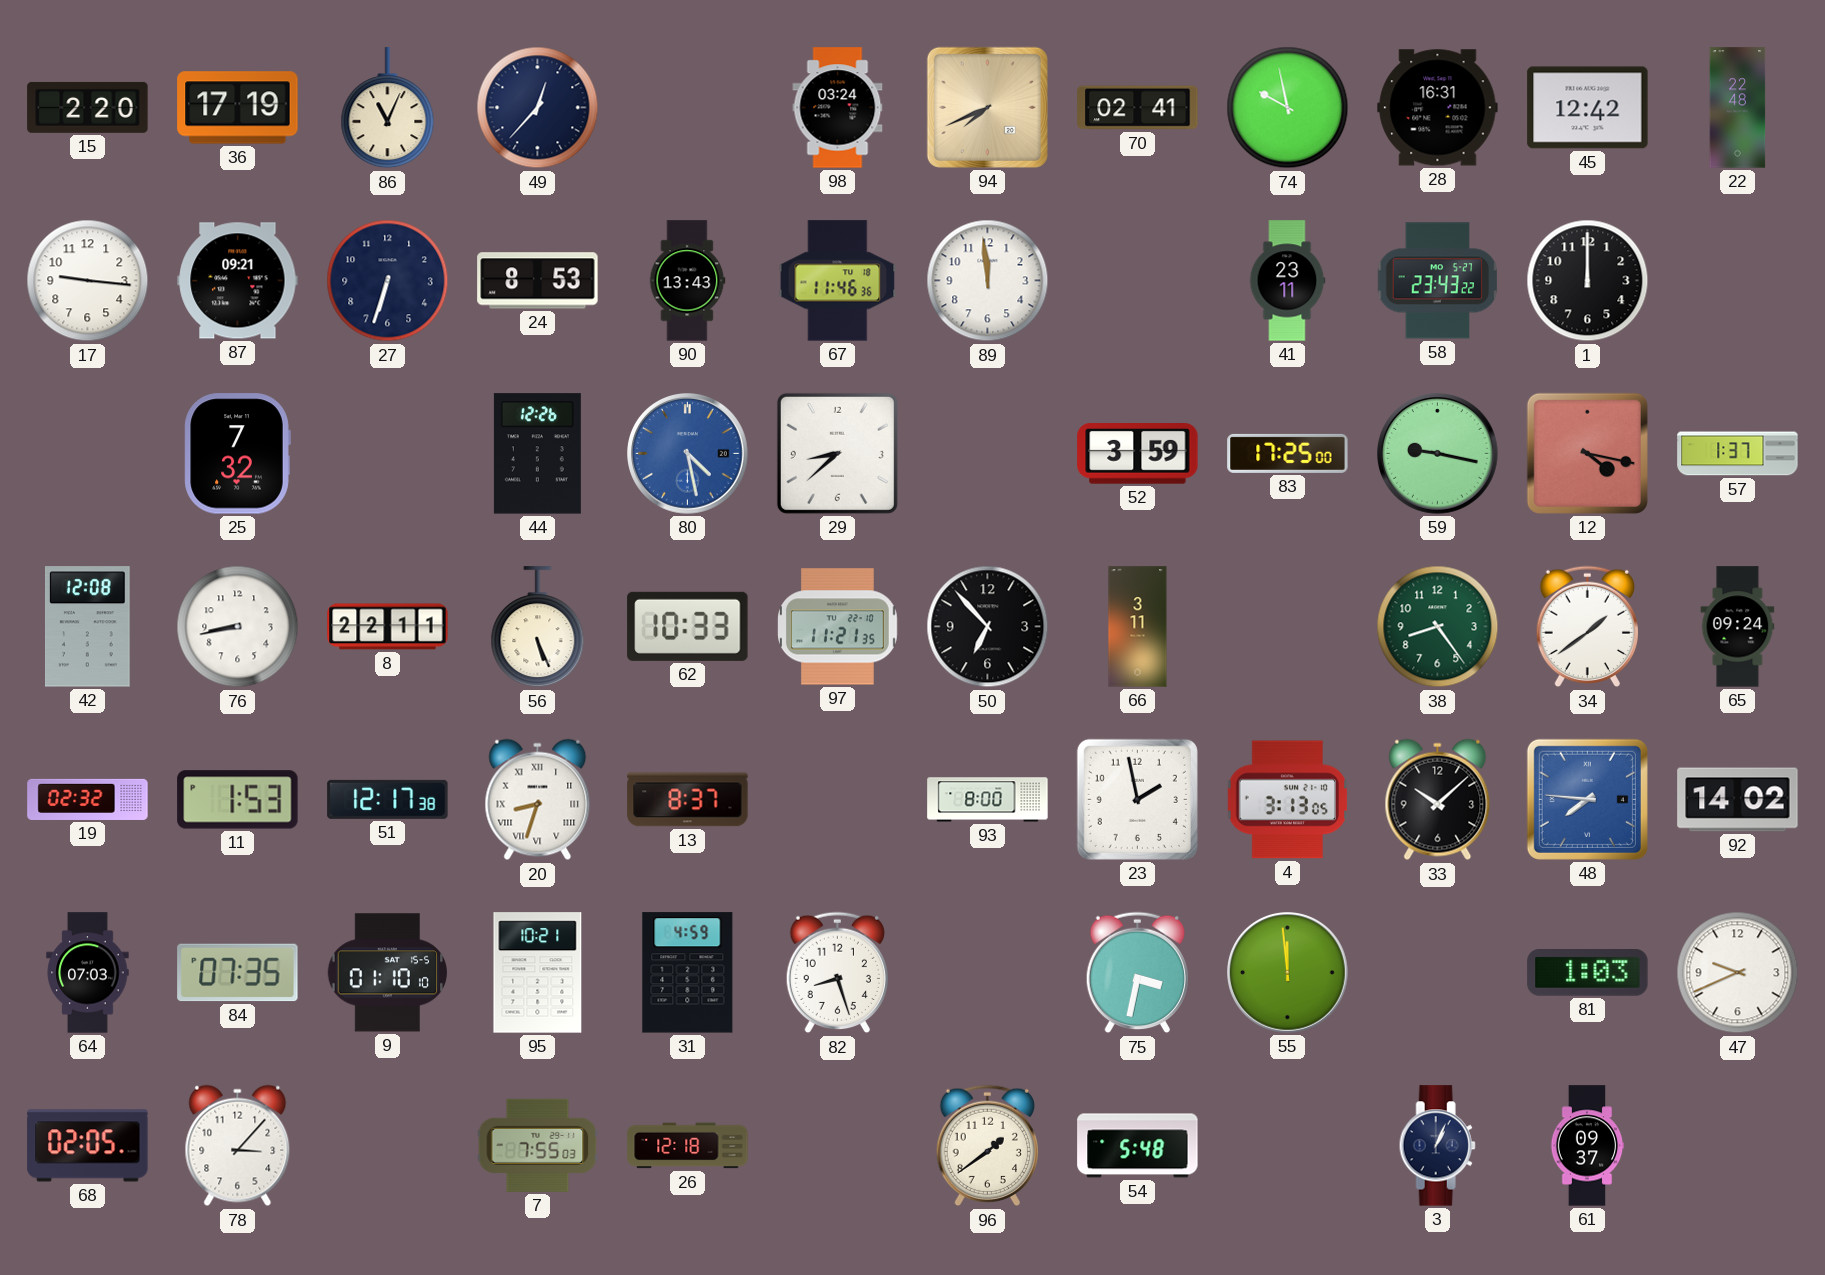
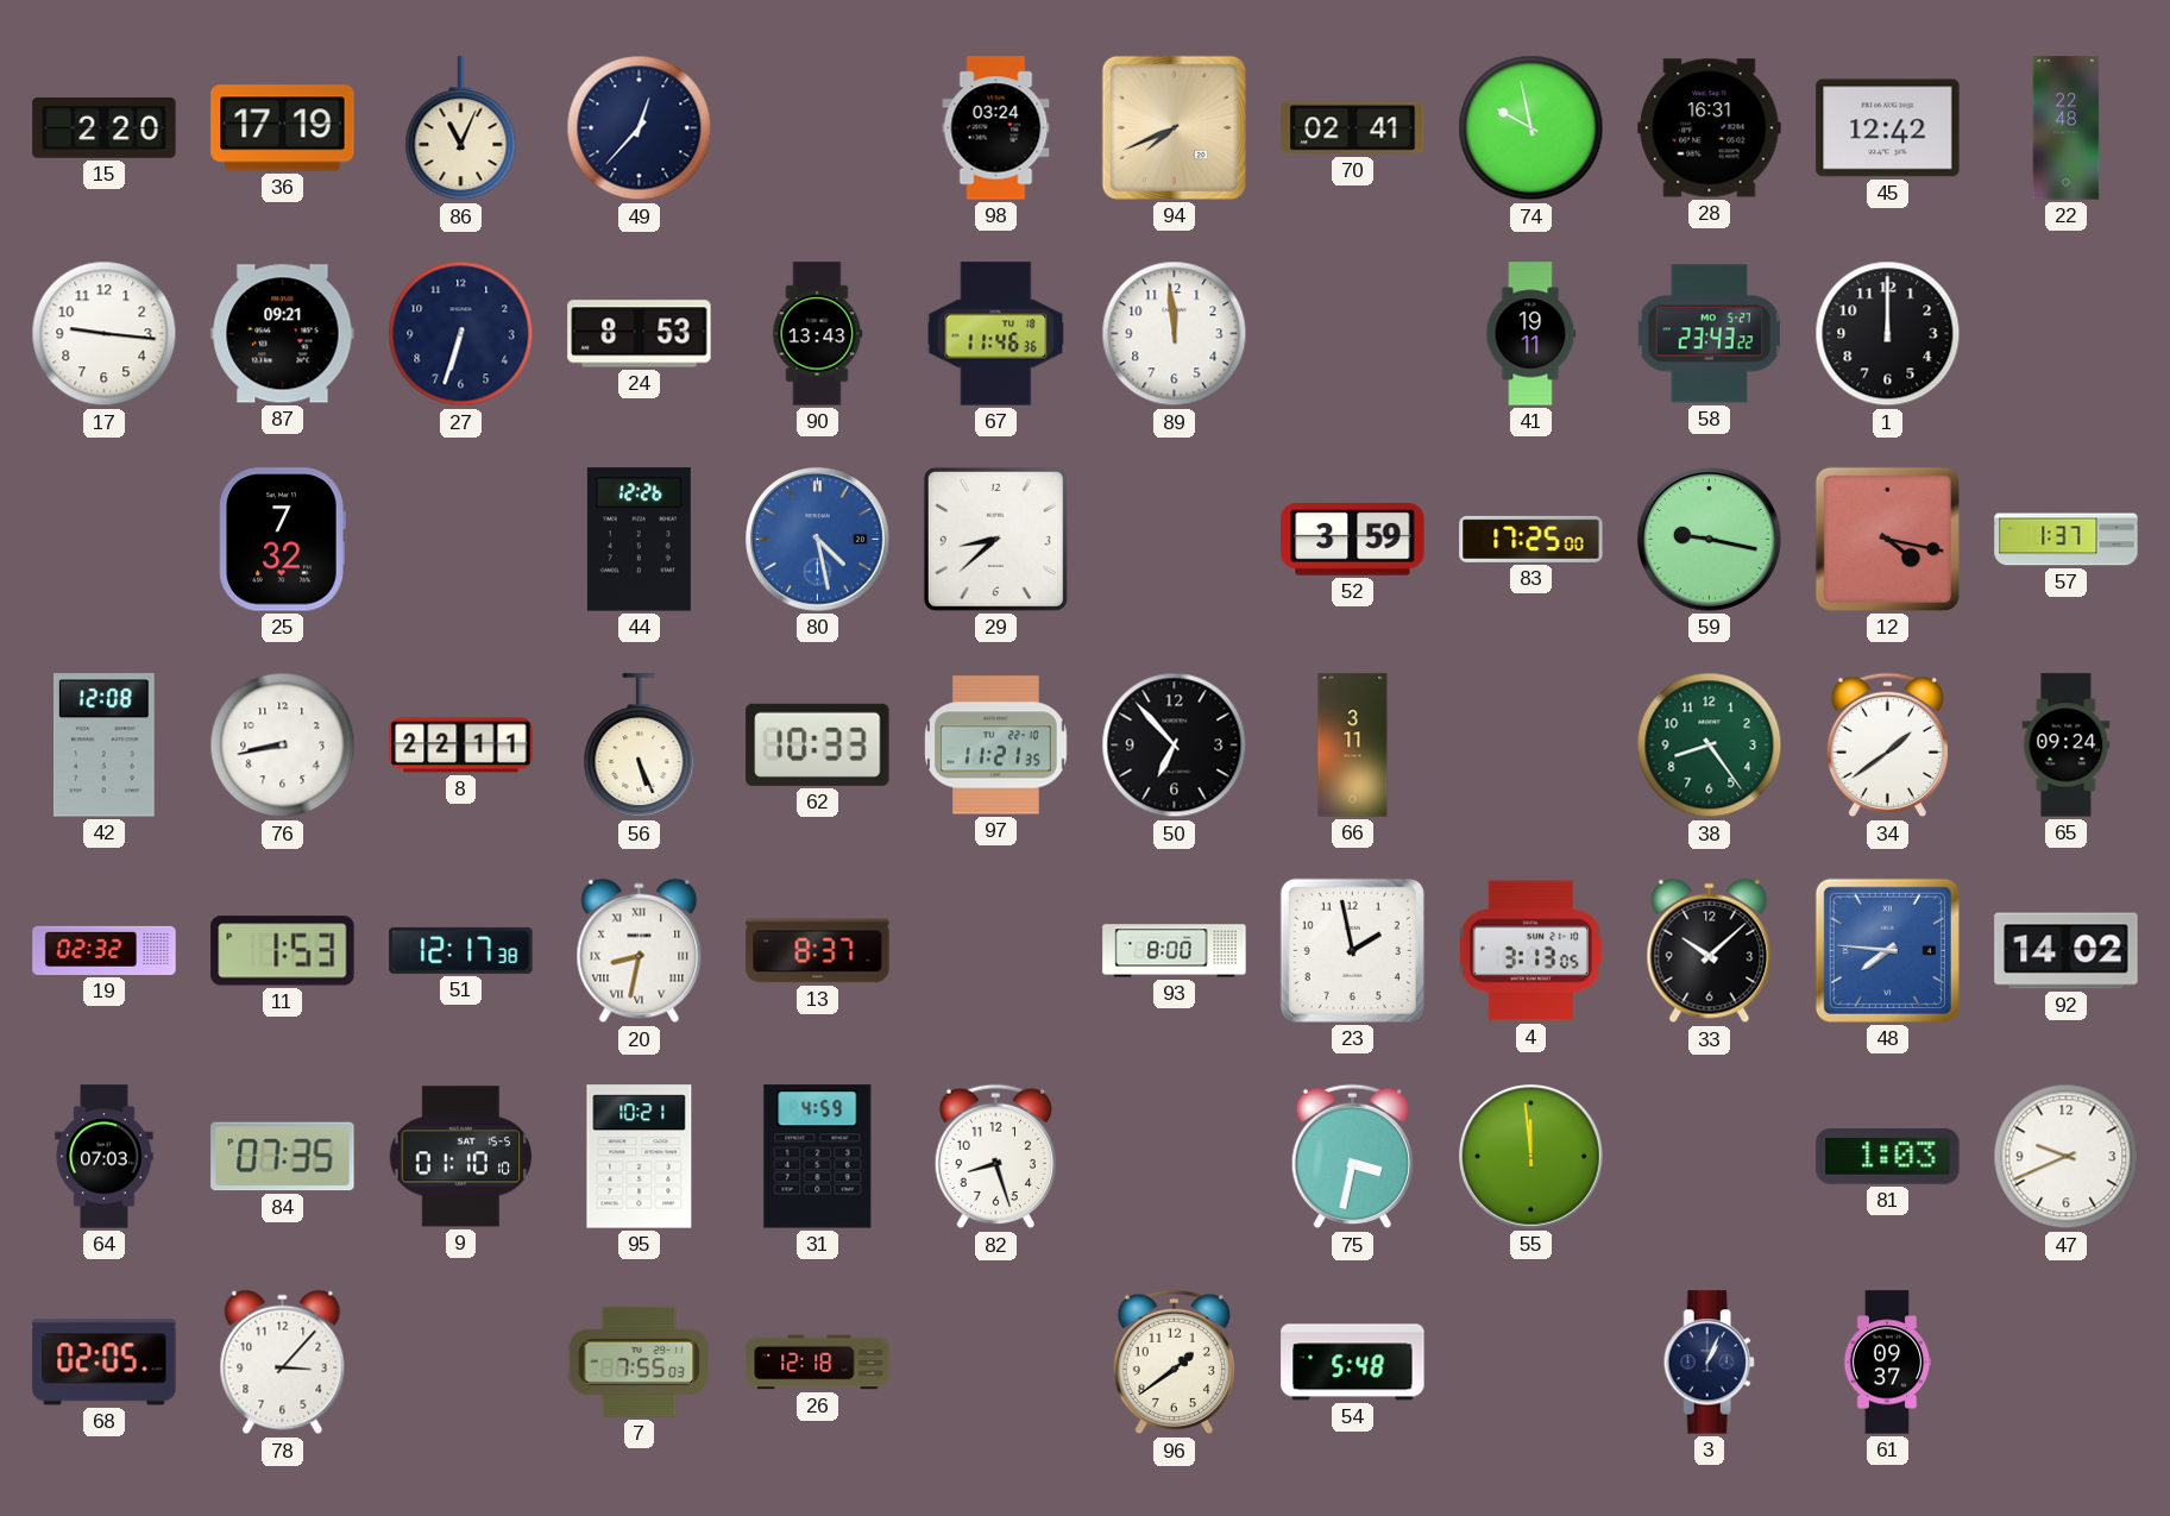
41: 23:11 -> 19:11 (1530, 334)
20: 8:33 -> 8:32 (640, 951)
